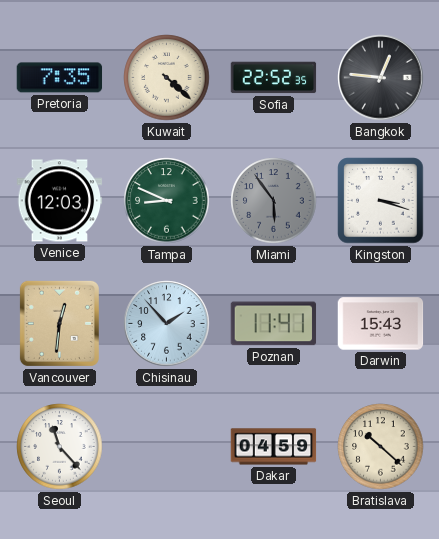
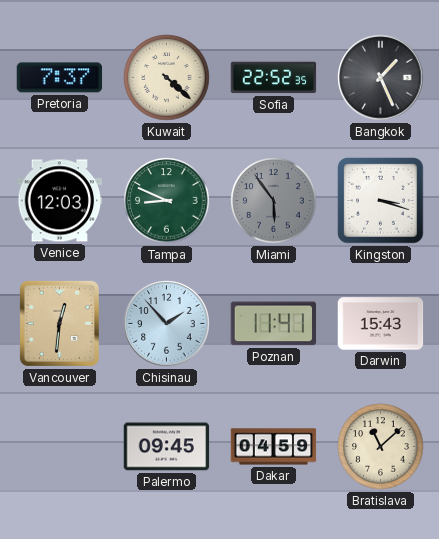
Pretoria: 7:35 -> 7:37 (60, 78)
Bangkok: 12:46 -> 1:26 (381, 78)
Seoul: 11:23 -> none (60, 447)
Palermo: none -> 09:45 (167, 447)
Bratislava: 10:22 -> 11:08 (381, 447)
